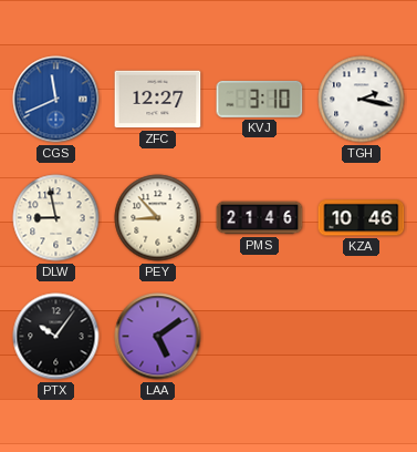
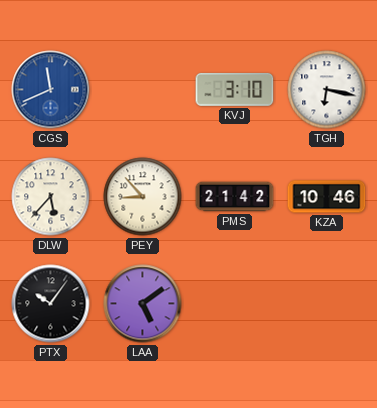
ZFC: 12:27 -> none (158, 100)
TGH: 2:17 -> 6:17 (327, 90)
DLW: 8:58 -> 5:37 (51, 197)
PMS: 21:46 -> 21:42 (235, 197)
